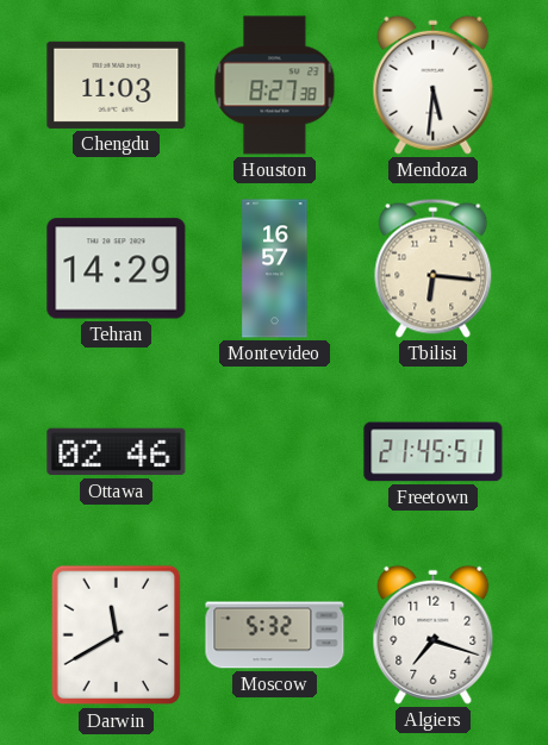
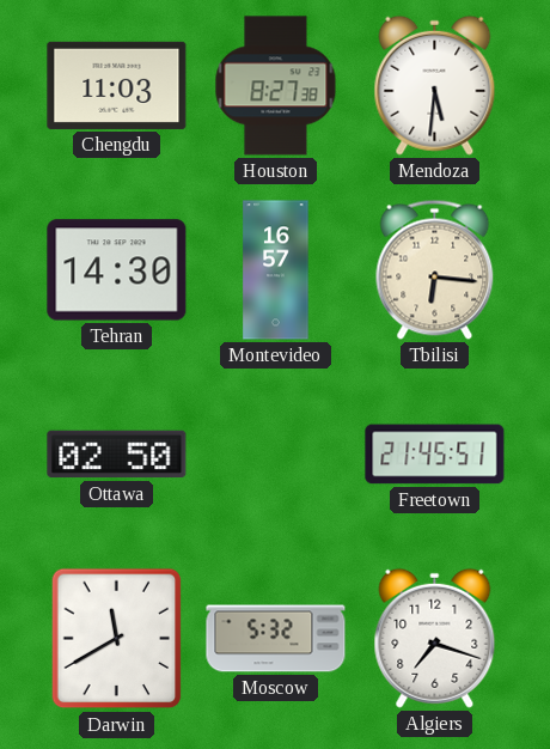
Tehran: 14:29 -> 14:30 (117, 270)
Ottawa: 02:46 -> 02:50 (117, 455)
